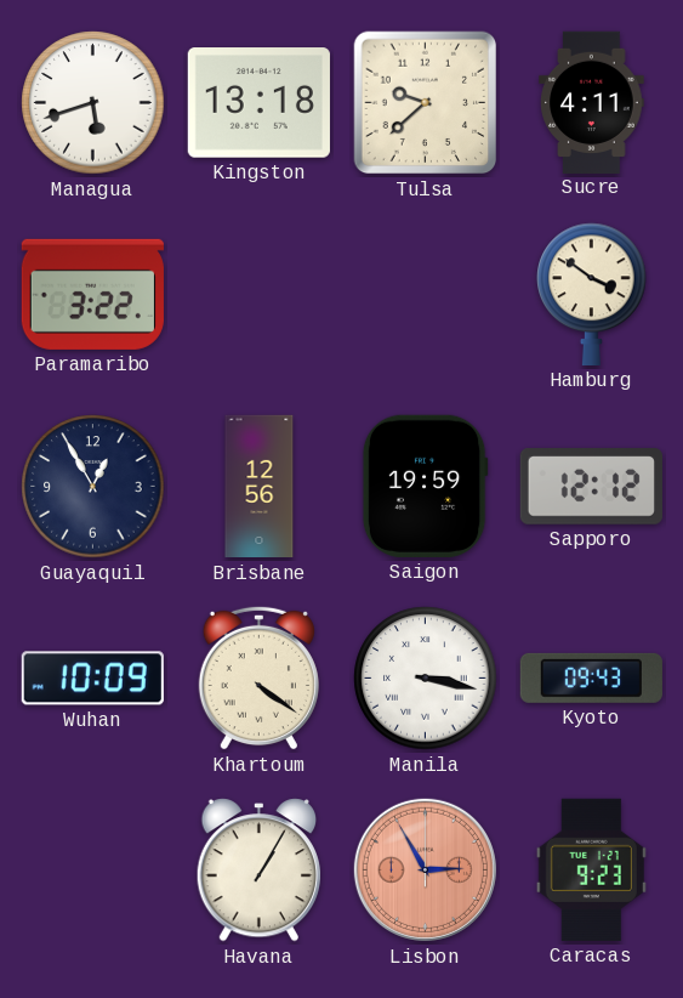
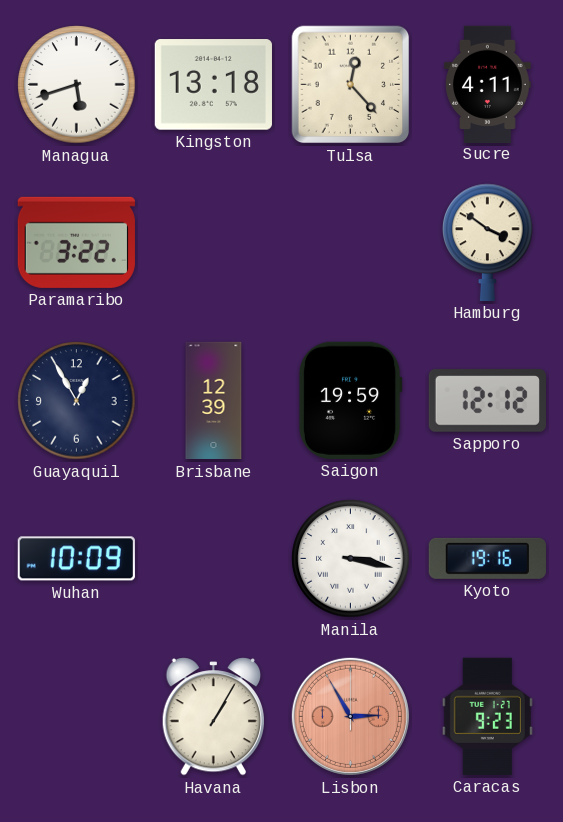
Tulsa: 9:38 -> 12:23 (351, 85)
Brisbane: 12:56 -> 12:39 (214, 401)
Khartoum: 4:21 -> none (258, 677)
Kyoto: 09:43 -> 19:16 (487, 558)
